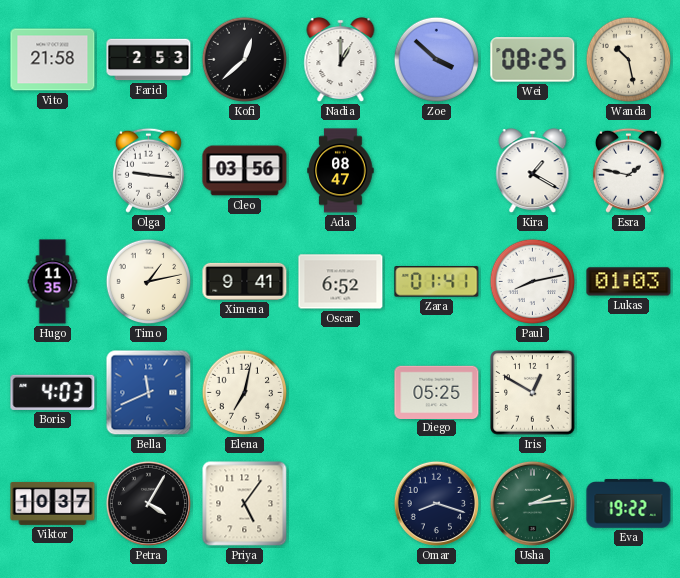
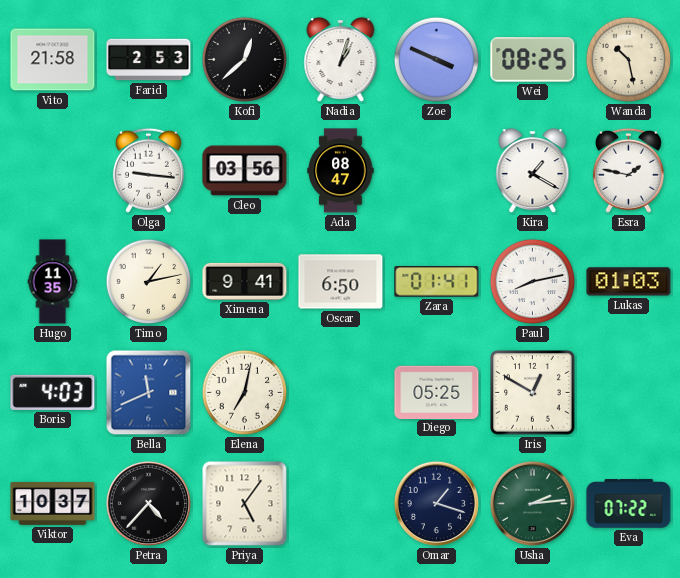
Nadia: 1:00 -> 1:03 (341, 60)
Zoe: 3:52 -> 3:49 (437, 60)
Oscar: 6:52 -> 6:50 (341, 282)
Petra: 4:05 -> 4:37 (148, 503)
Omar: 8:18 -> 1:18 (436, 503)
Eva: 19:22 -> 07:22 (629, 504)
